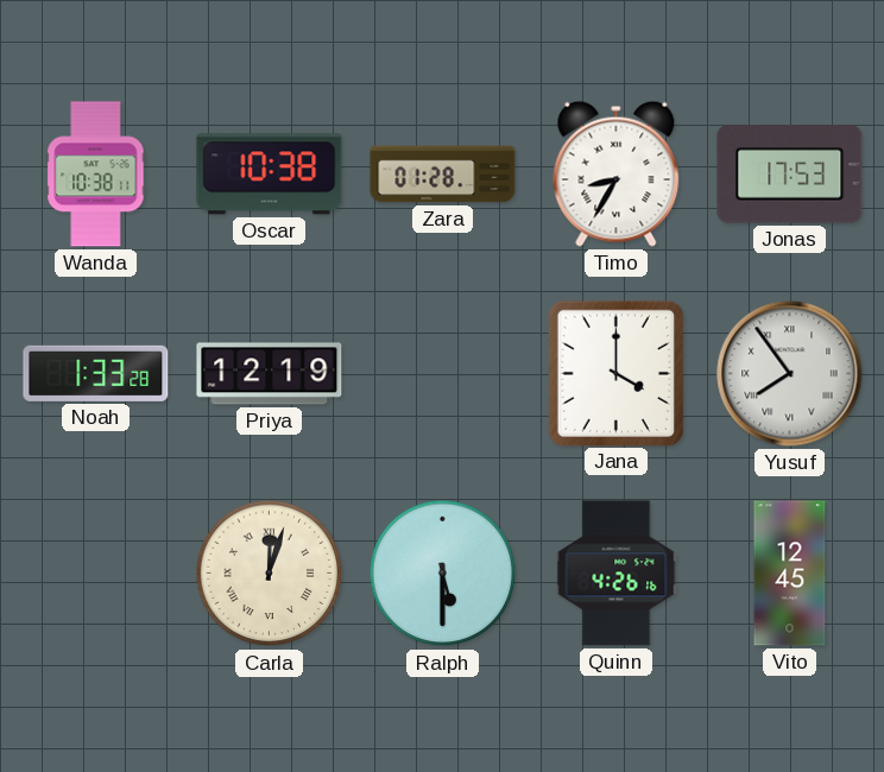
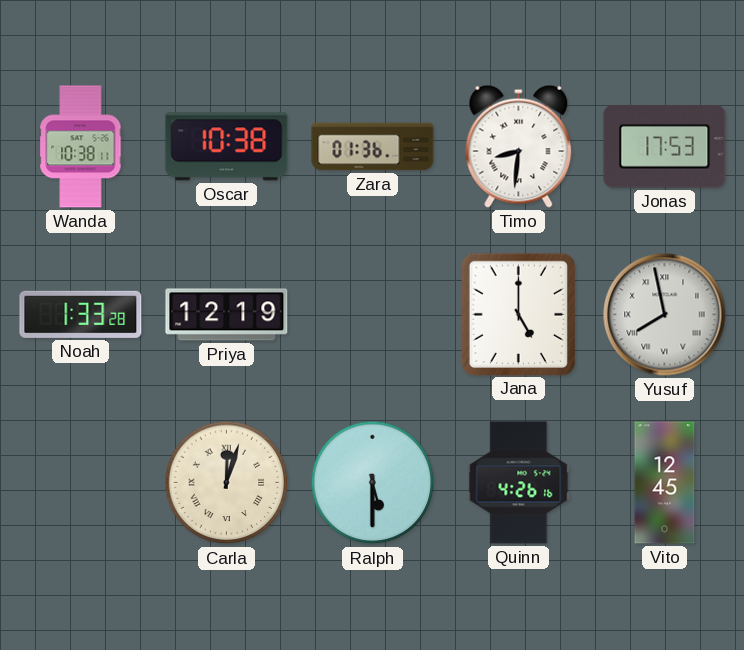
Zara: 01:28 -> 01:36 (373, 147)
Timo: 8:35 -> 8:31 (519, 146)
Jana: 4:00 -> 5:00 (518, 314)
Yusuf: 7:54 -> 7:58 (665, 315)
